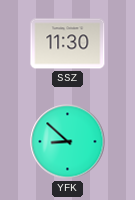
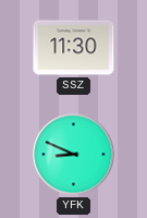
YFK: 8:52 -> 8:49 (74, 155)
